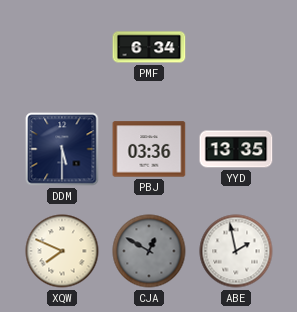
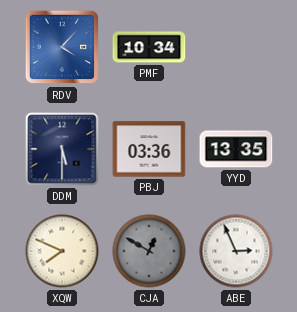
RDV: none -> 4:07 (62, 47)
PMF: 6:34 -> 10:34 (149, 47)
ABE: 1:58 -> 2:56 (236, 251)
